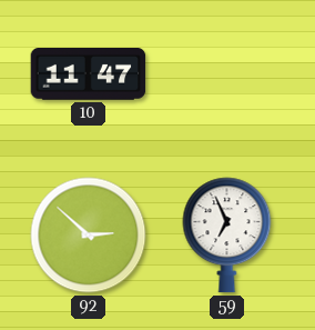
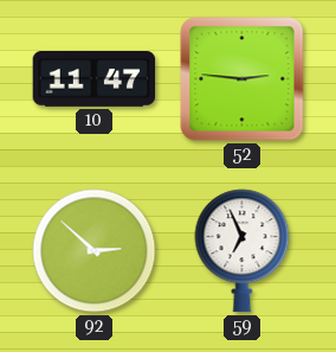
52: none -> 2:46 (243, 79)
